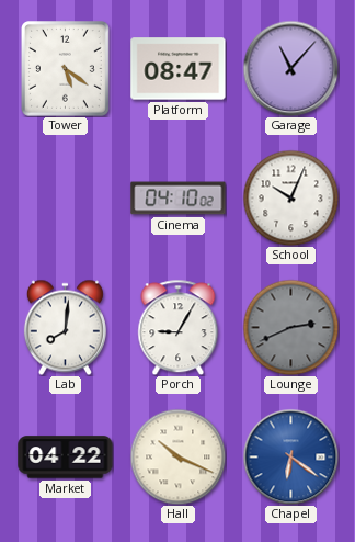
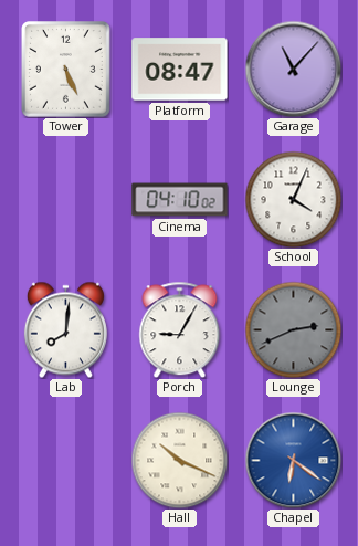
Tower: 5:21 -> 5:26 (66, 70)
School: 10:04 -> 4:04 (293, 199)
Market: 04:22 -> none (66, 458)
